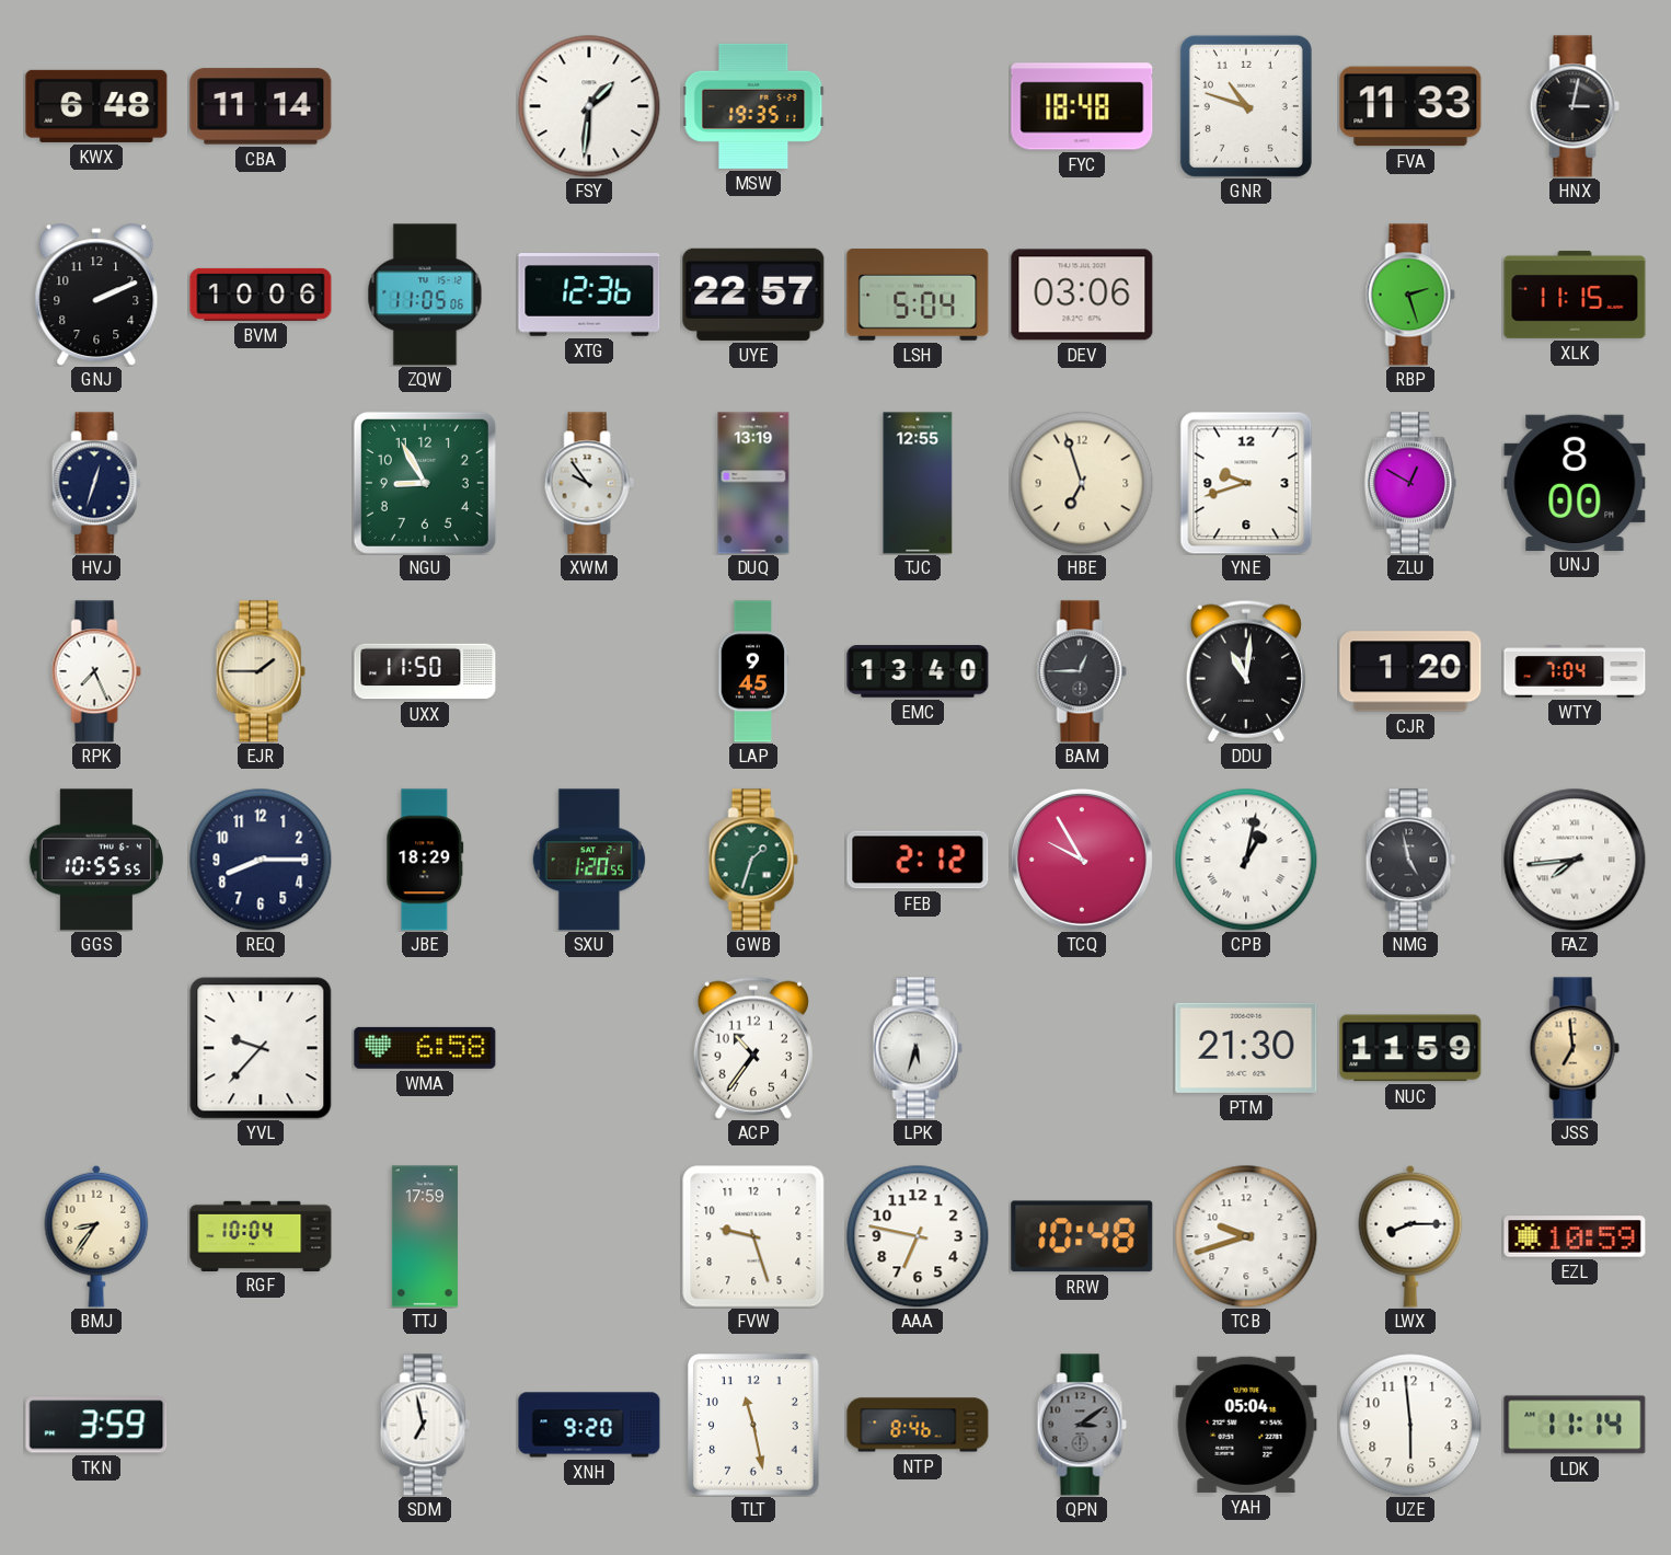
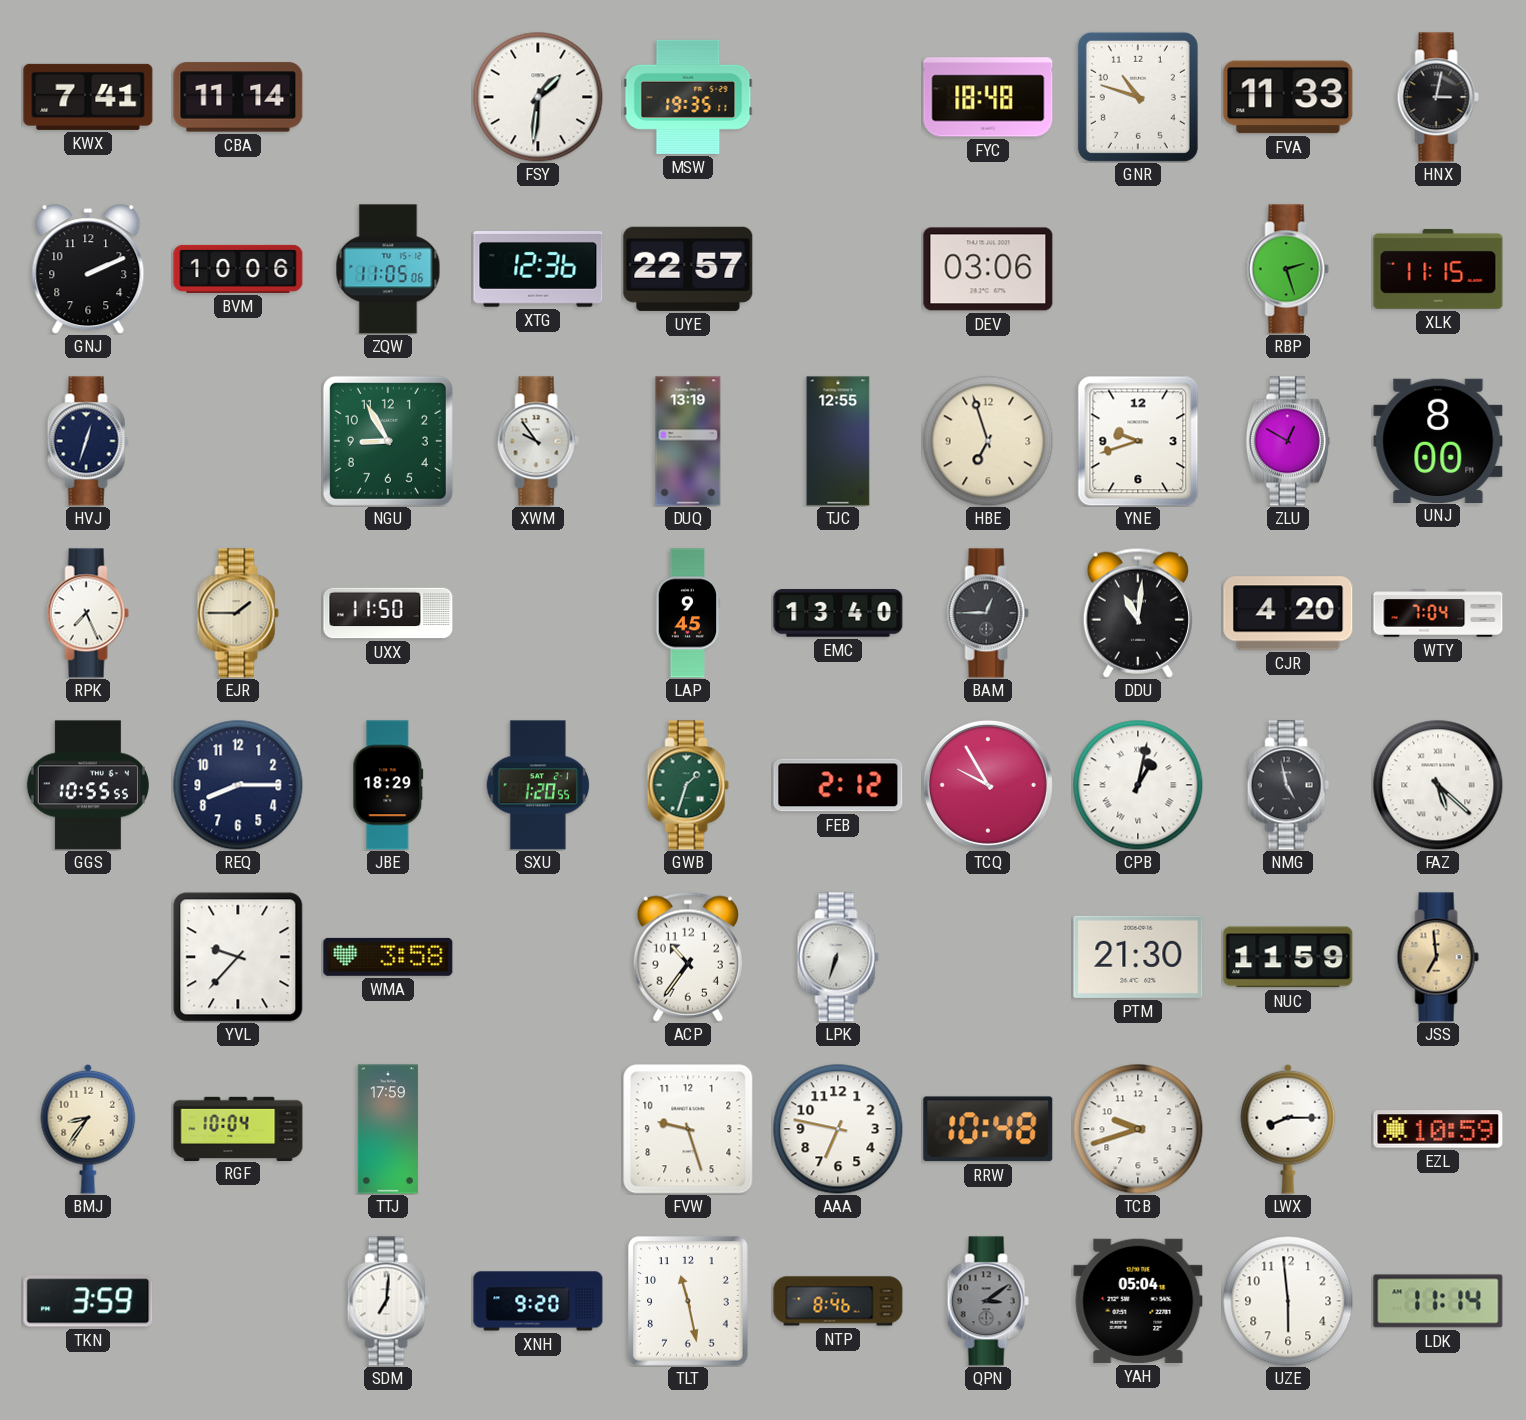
KWX: 6:48 -> 7:41 (88, 97)
LSH: 5:04 -> none (918, 296)
CJR: 1:20 -> 4:20 (1288, 613)
FAZ: 7:44 -> 5:22 (1438, 785)
WMA: 6:58 -> 3:58 (388, 957)
LPK: 5:33 -> 6:33 (838, 957)
SDM: 6:58 -> 7:01 (388, 1301)
